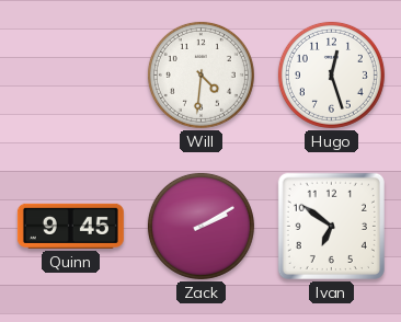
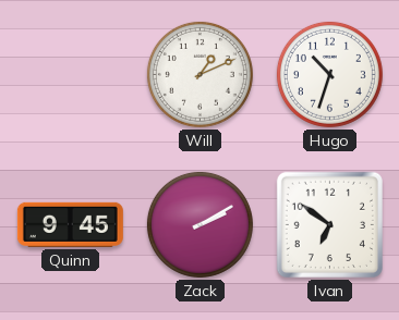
Will: 4:31 -> 1:11 (199, 74)
Hugo: 12:27 -> 10:33 (329, 74)
